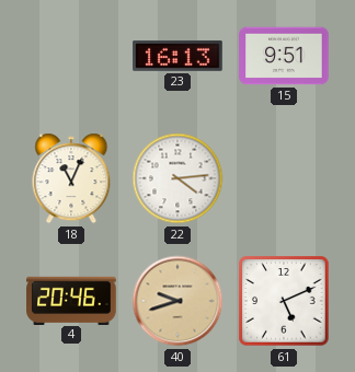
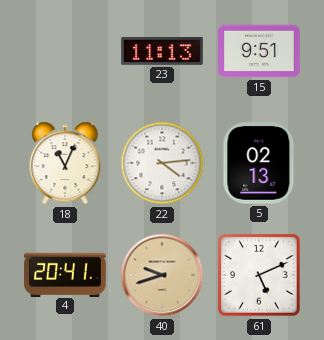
23: 16:13 -> 11:13 (162, 51)
5: none -> 02:13 (259, 163)
4: 20:46 -> 20:41 (65, 274)
